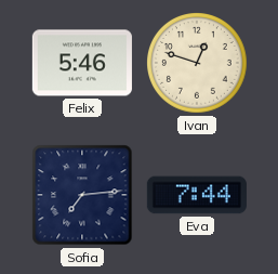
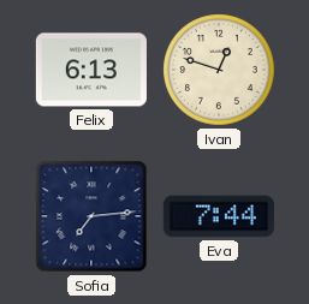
Felix: 5:46 -> 6:13 (91, 70)
